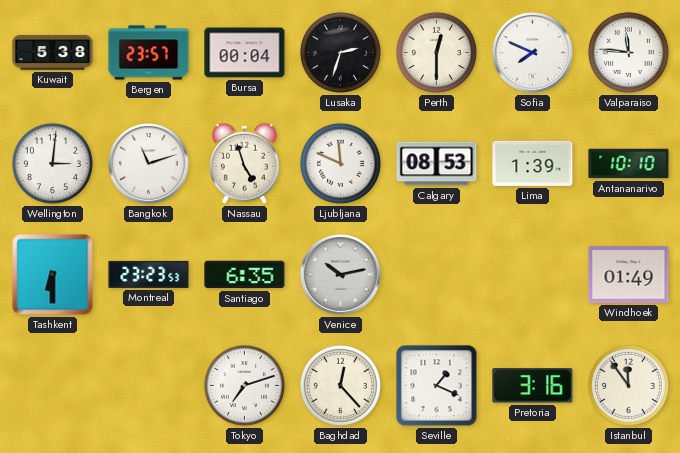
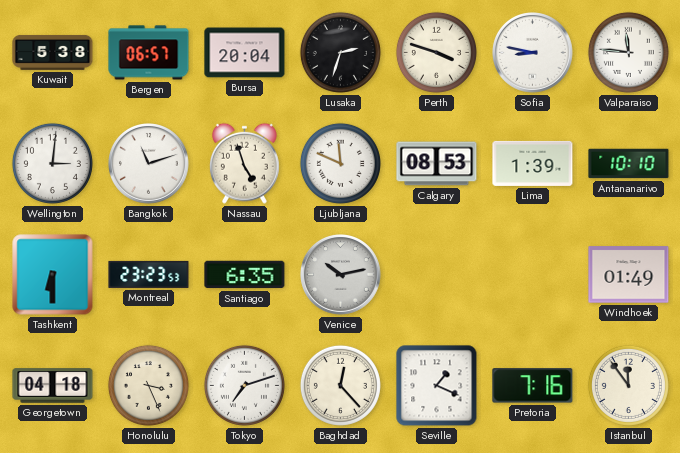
Bergen: 23:57 -> 06:57 (149, 53)
Bursa: 00:04 -> 20:04 (245, 53)
Perth: 12:30 -> 3:48 (436, 52)
Sofia: 7:49 -> 8:47 (533, 53)
Georgetown: none -> 04:18 (53, 386)
Honolulu: none -> 3:26 (148, 385)
Pretoria: 3:16 -> 7:16 (533, 386)
